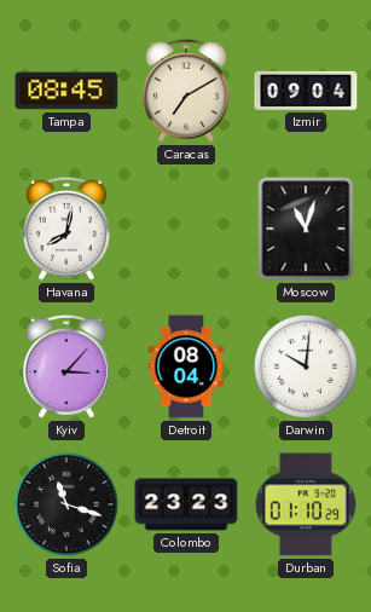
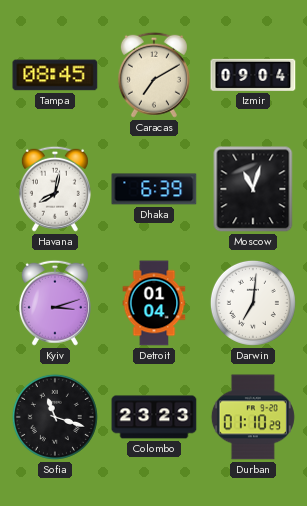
Dhaka: none -> 6:39 (154, 189)
Kyiv: 3:07 -> 3:12 (55, 303)
Detroit: 08:04 -> 01:04 (154, 303)
Darwin: 10:01 -> 7:01 (253, 303)
